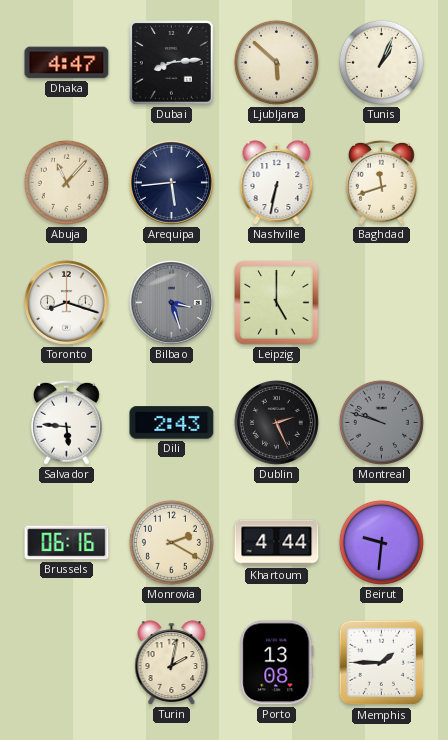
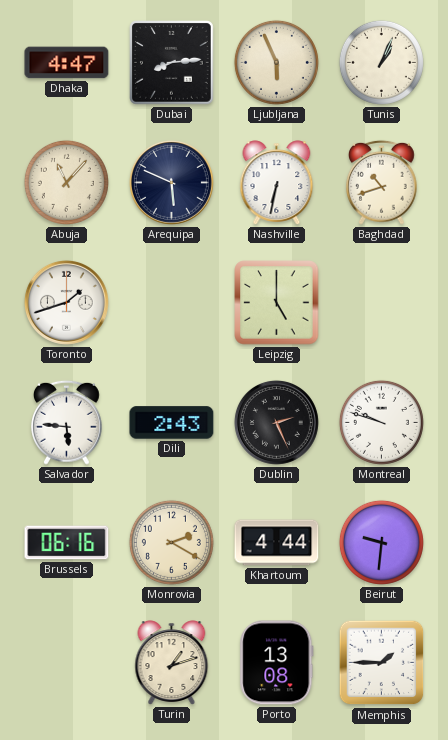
Ljubljana: 5:52 -> 5:56 (276, 62)
Arequipa: 5:44 -> 5:49 (171, 182)
Baghdad: 11:42 -> 10:42 (382, 182)
Toronto: 8:18 -> 1:42 (66, 302)
Bilbao: 3:27 -> none (171, 302)
Montreal dial: grey -> white (381, 422)
Turin: 2:02 -> 1:12 (172, 663)
